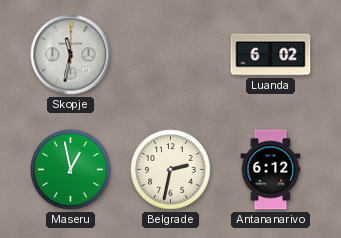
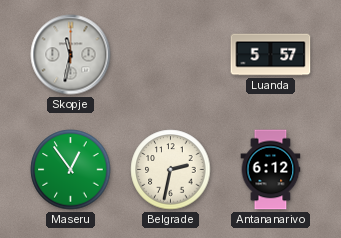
Luanda: 6:02 -> 5:57 (271, 55)
Maseru: 12:58 -> 12:54 (71, 170)
